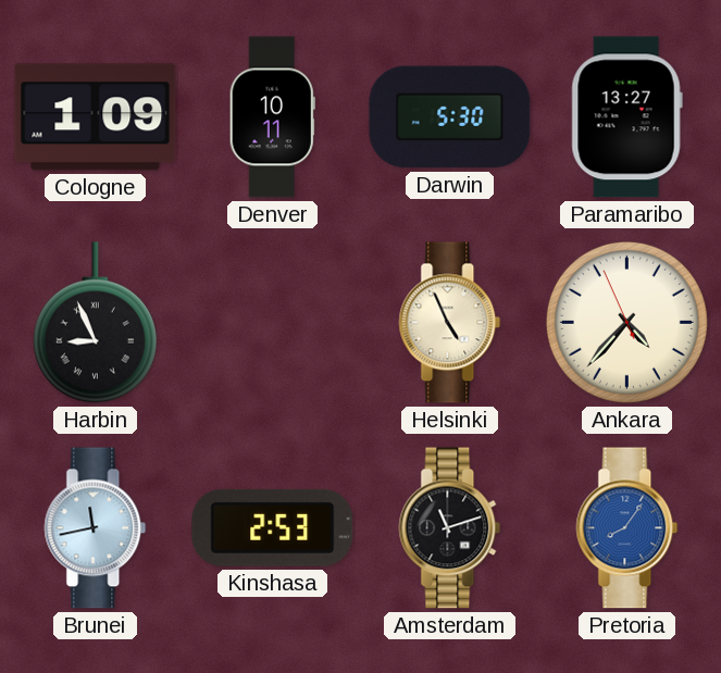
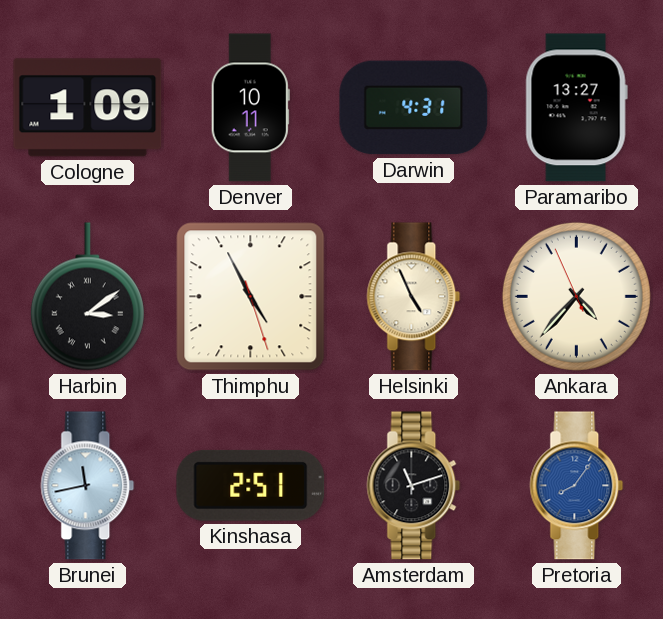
Darwin: 5:30 -> 4:31 (414, 108)
Harbin: 8:56 -> 3:09 (87, 297)
Thimphu: none -> 4:55 (251, 297)
Kinshasa: 2:53 -> 2:51 (251, 485)
